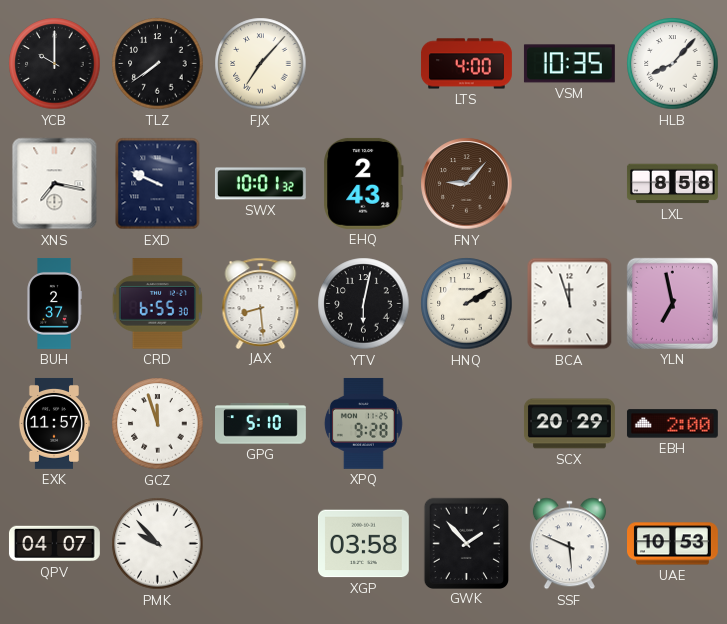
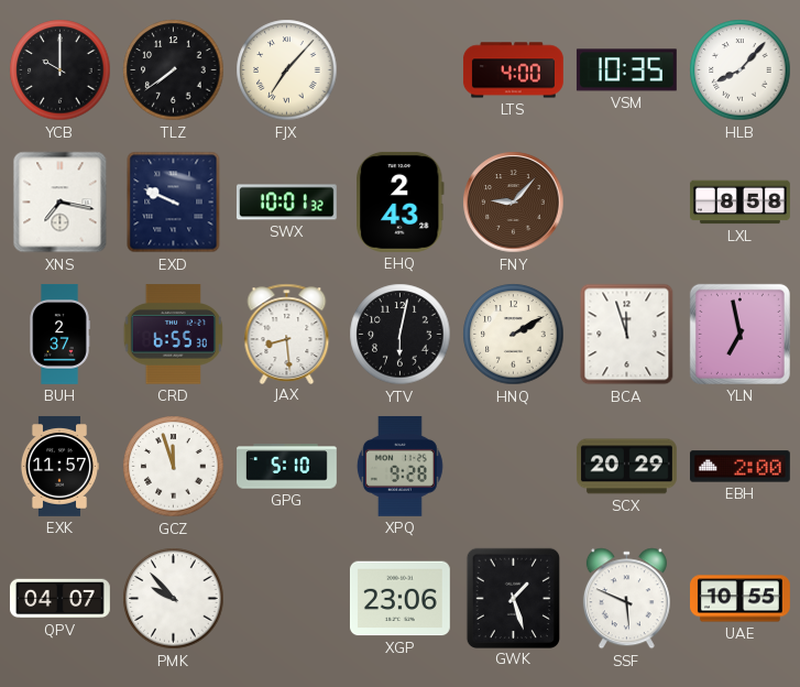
XGP: 03:58 -> 23:06 (399, 599)
GWK: 1:53 -> 1:27 (513, 598)
UAE: 10:53 -> 10:55 (741, 599)
